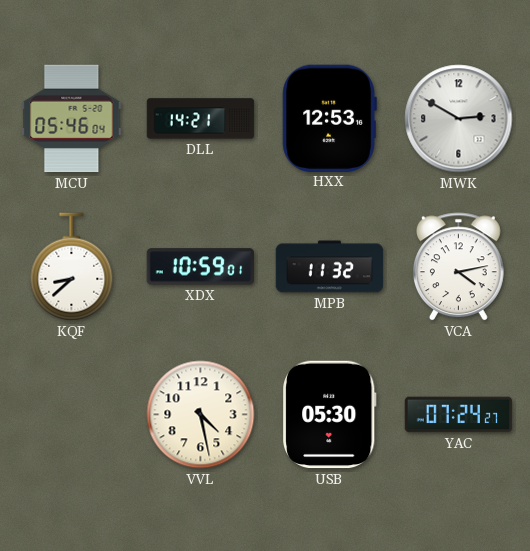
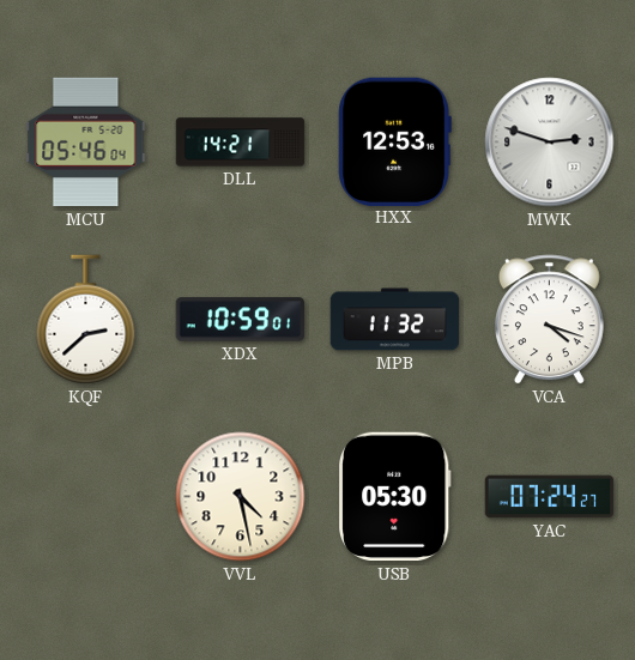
MWK: 2:50 -> 2:48 (550, 143)
KQF: 8:38 -> 2:38 (86, 320)
VCA: 4:13 -> 4:18 (549, 320)
